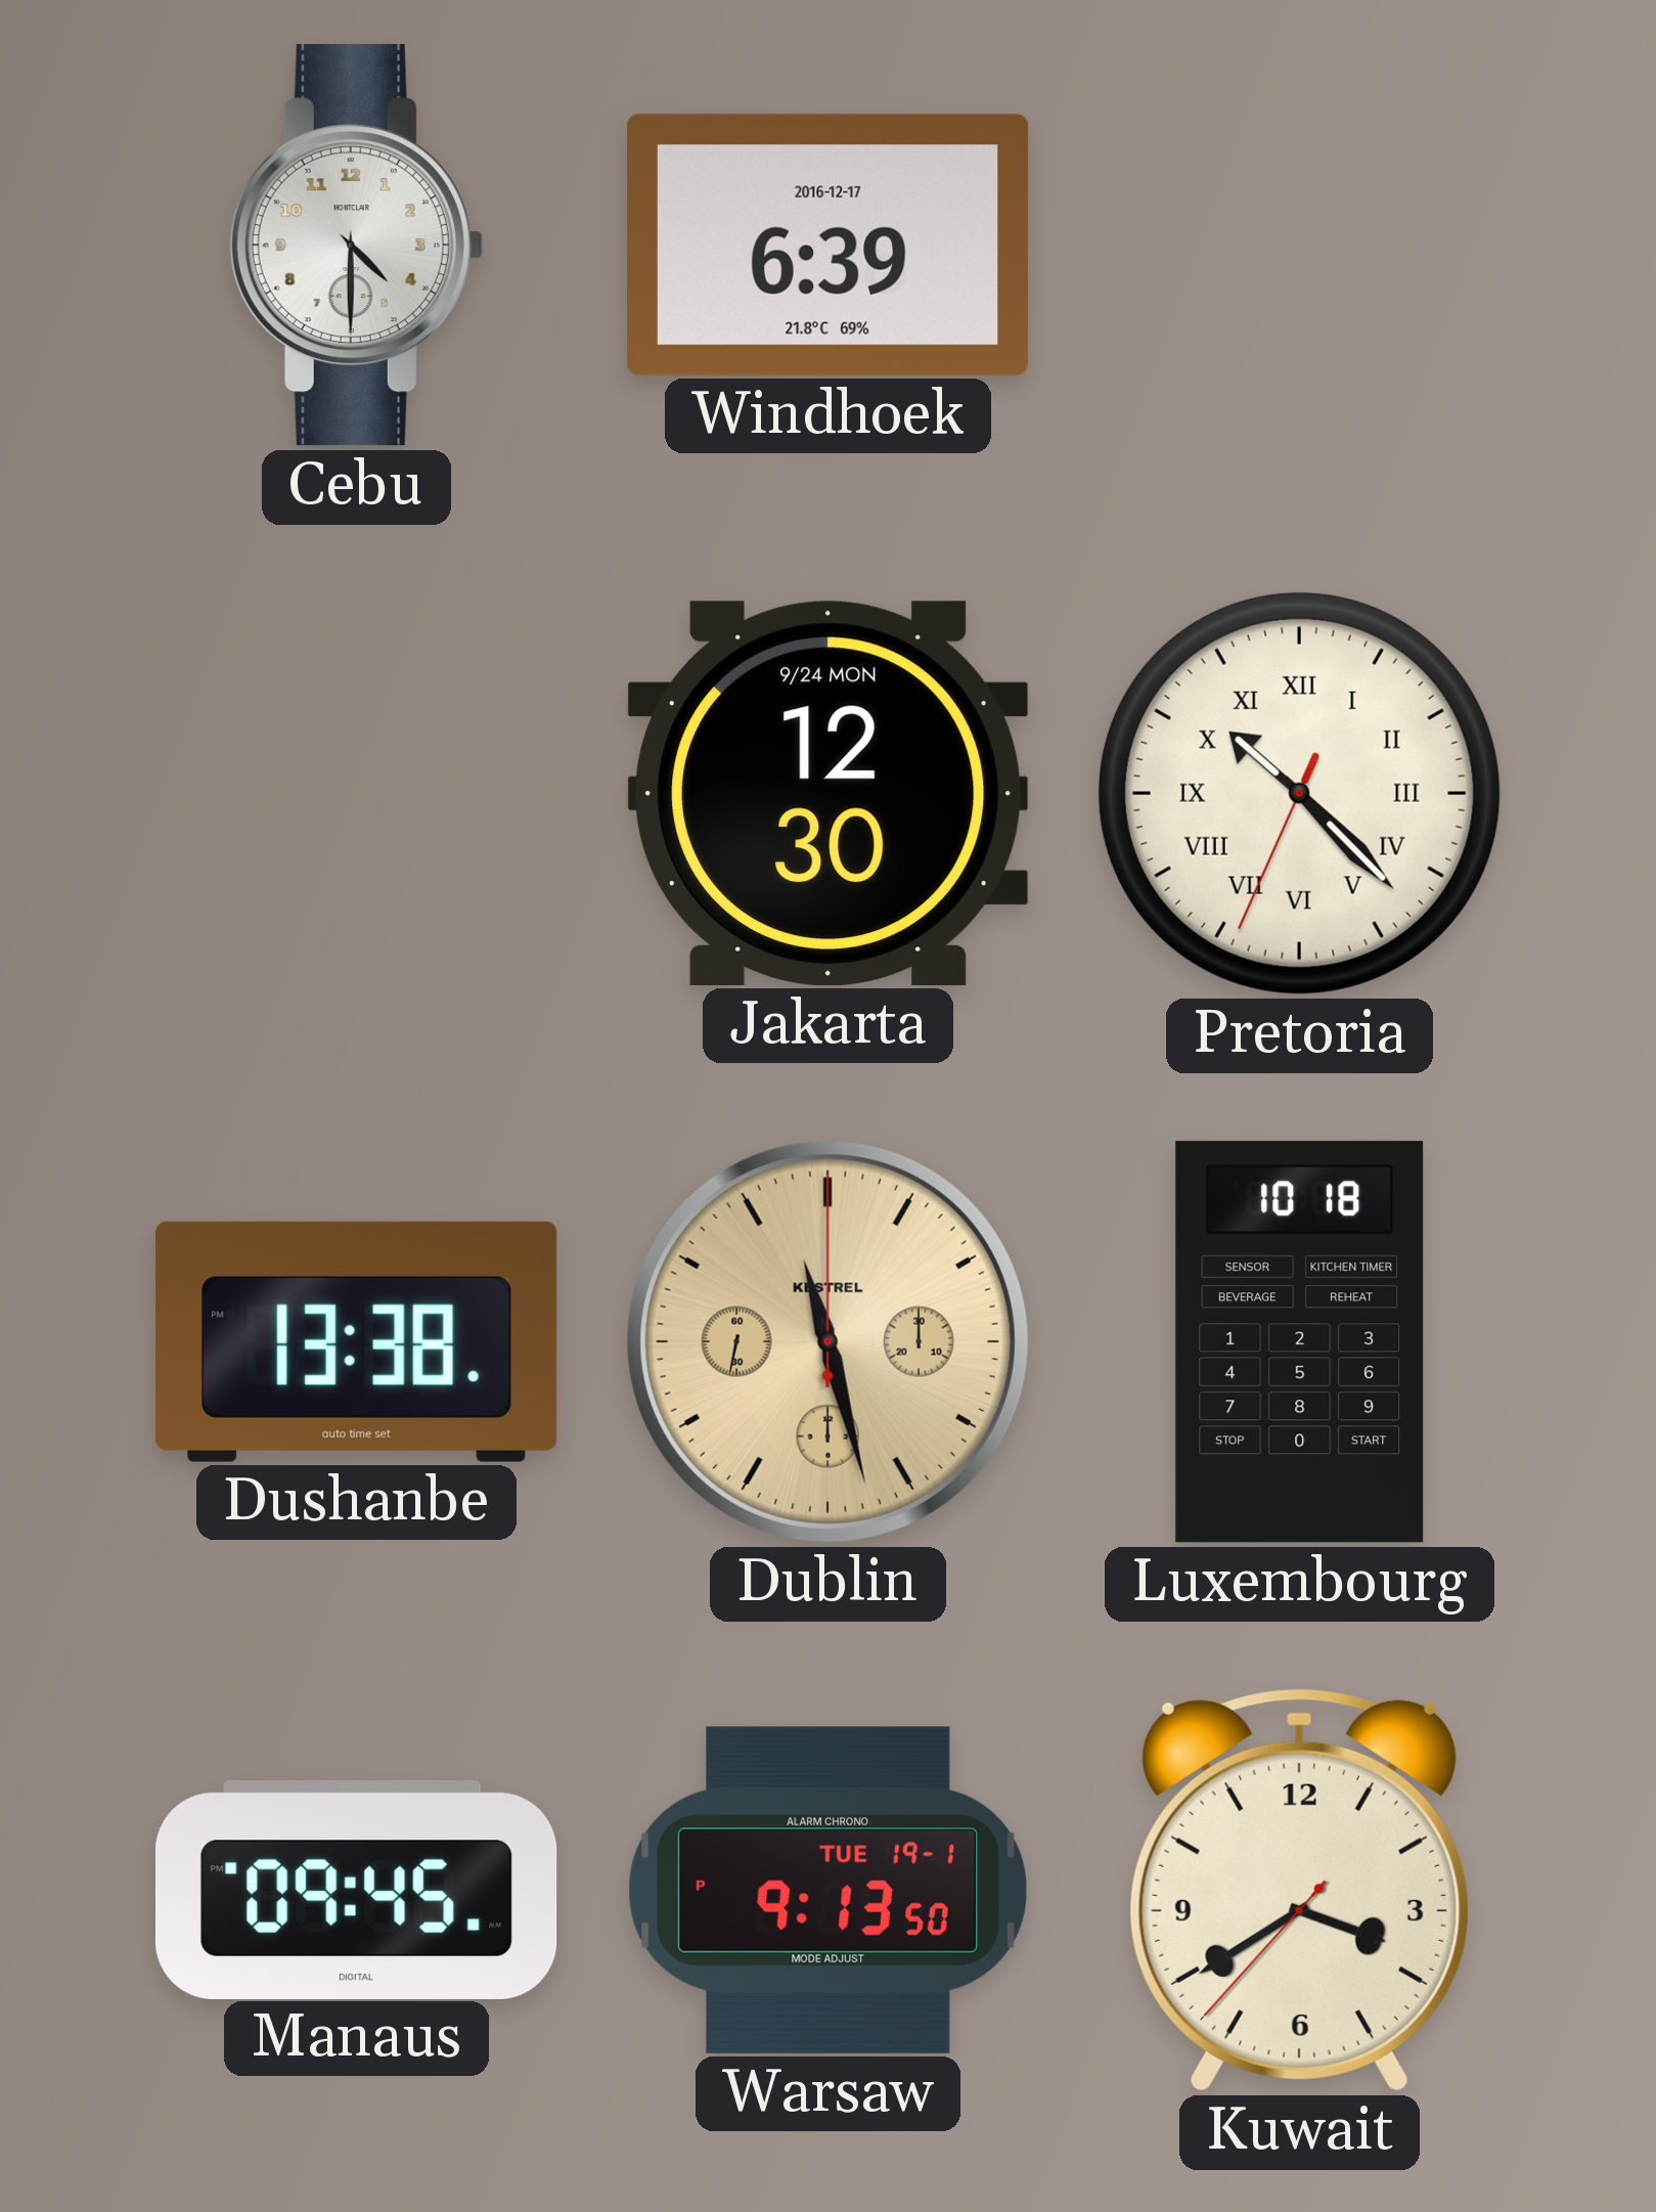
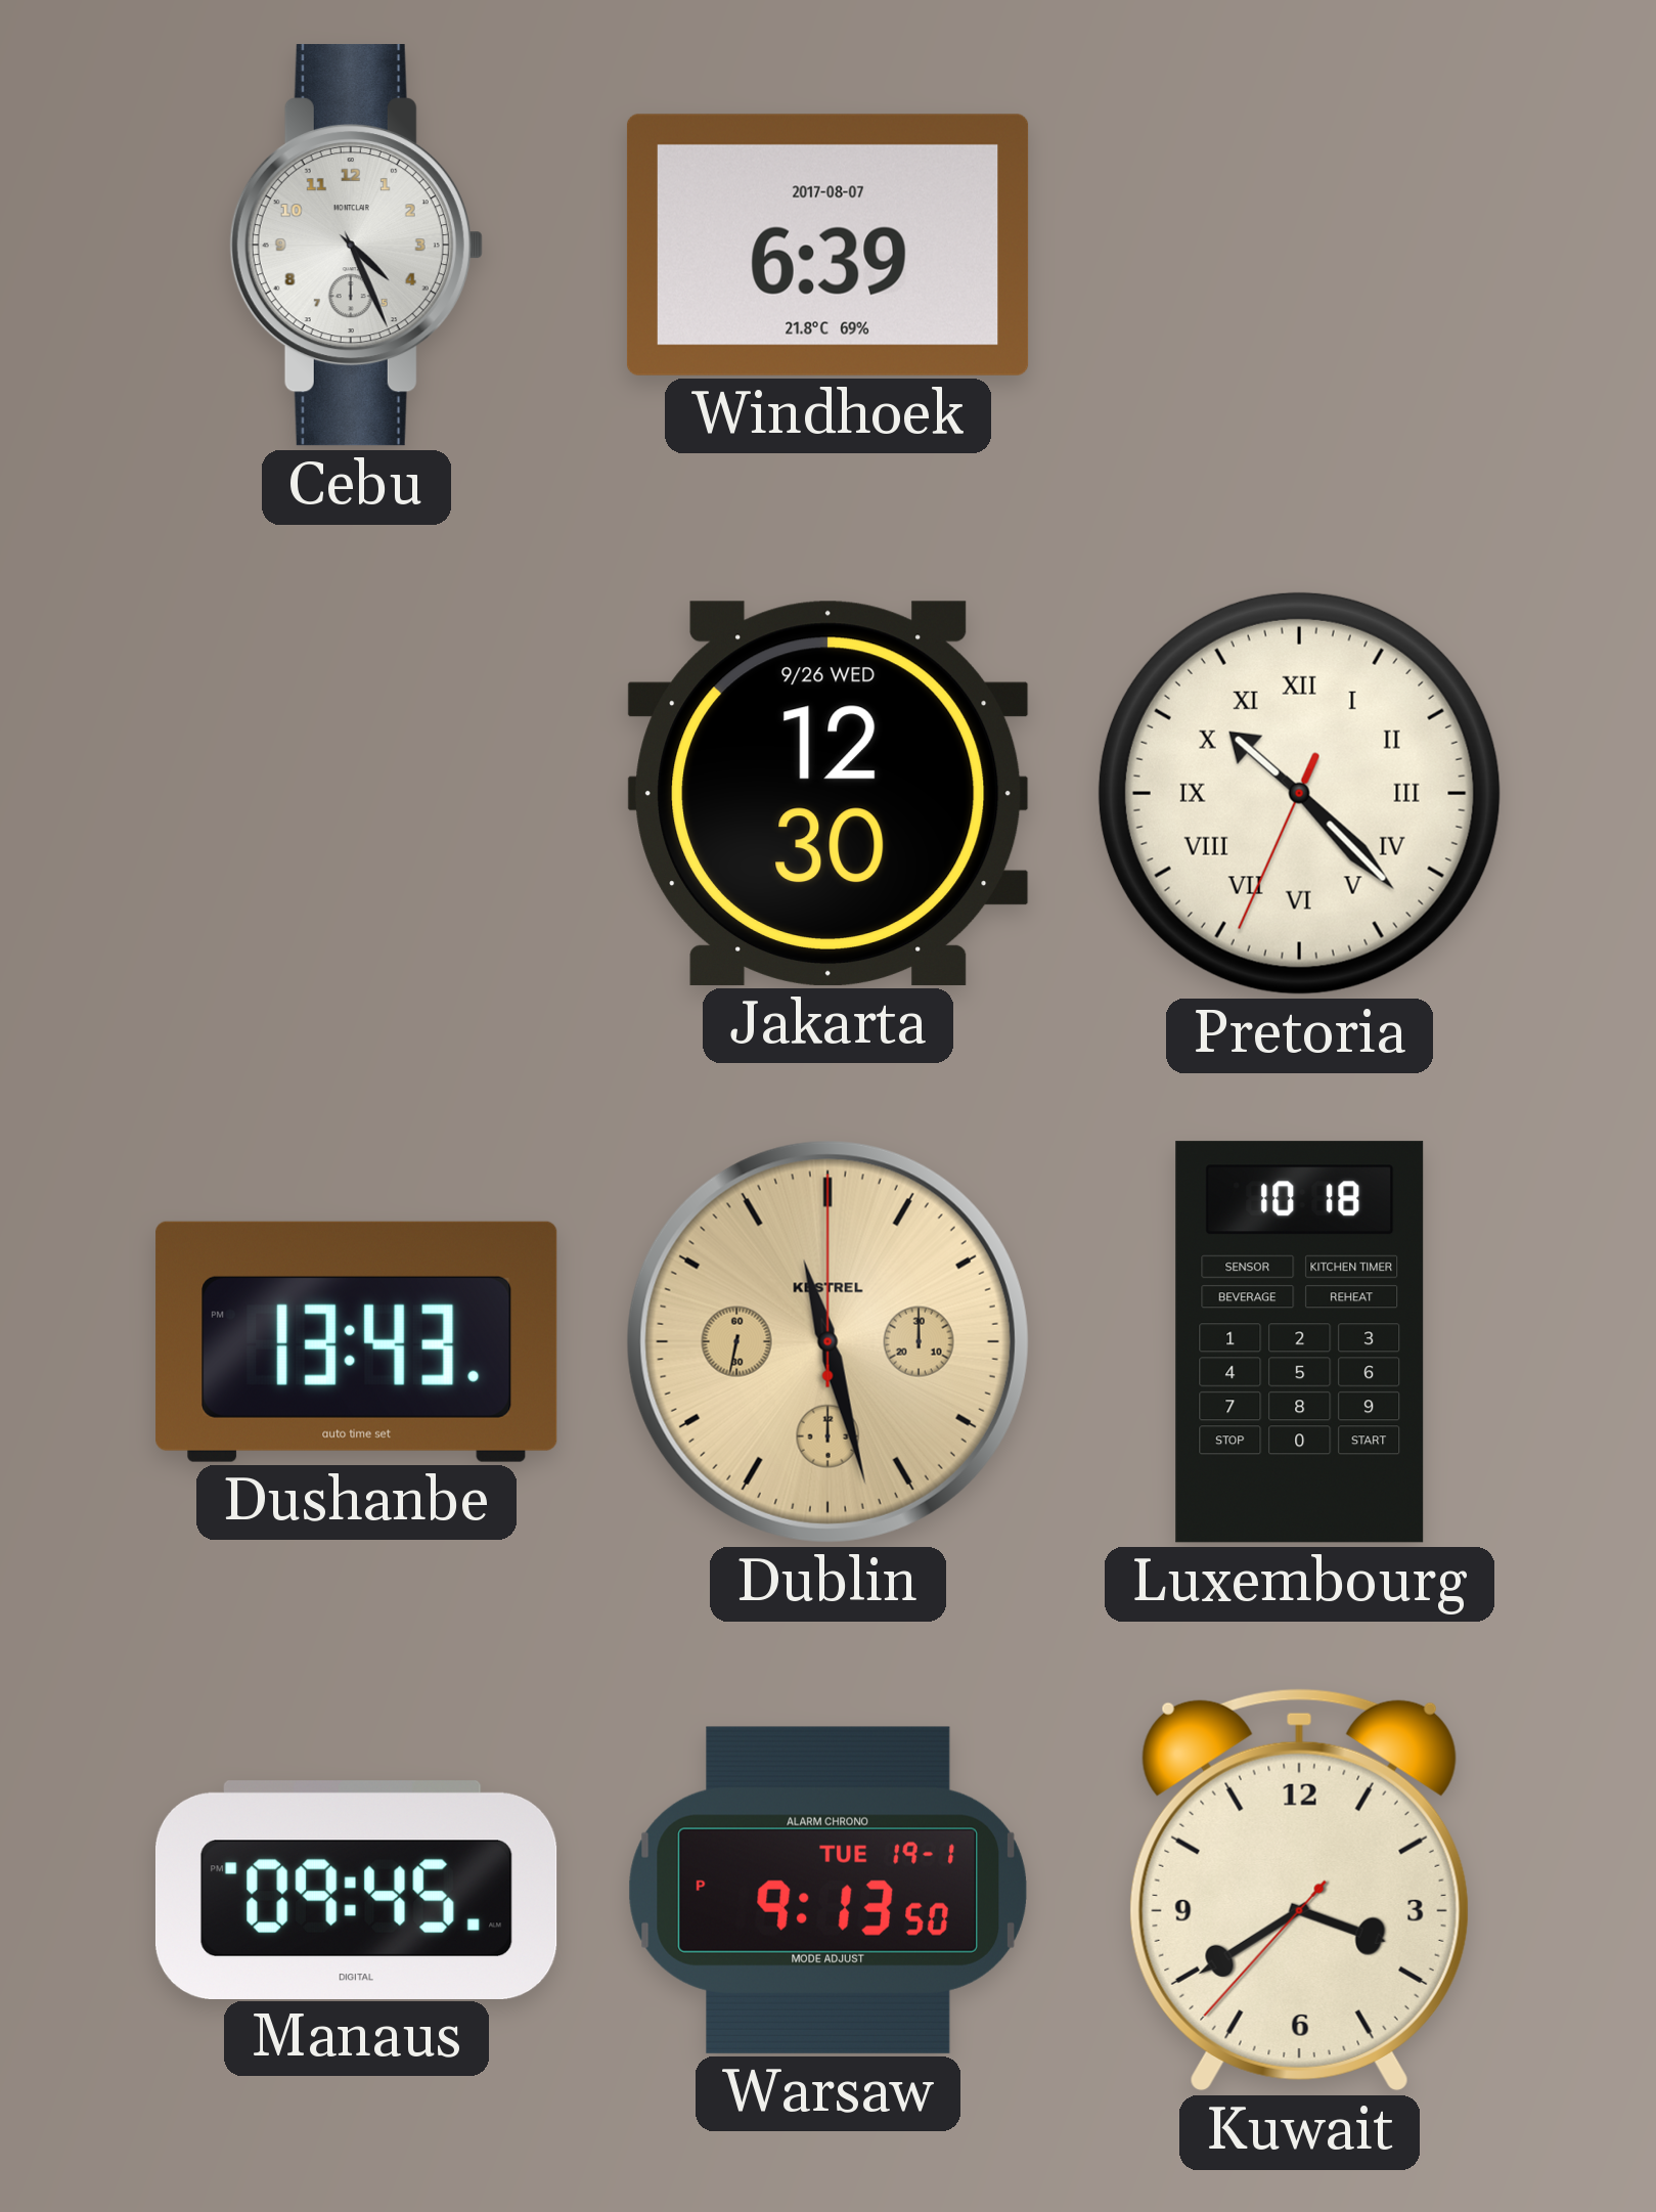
Cebu: 4:30 -> 4:26 (356, 246)
Windhoek date: 2016-12-17 -> 2017-08-07 (827, 245)
Jakarta date: 9/24 MON -> 9/26 WED (829, 793)
Dushanbe: 13:38 -> 13:43 (357, 1341)
